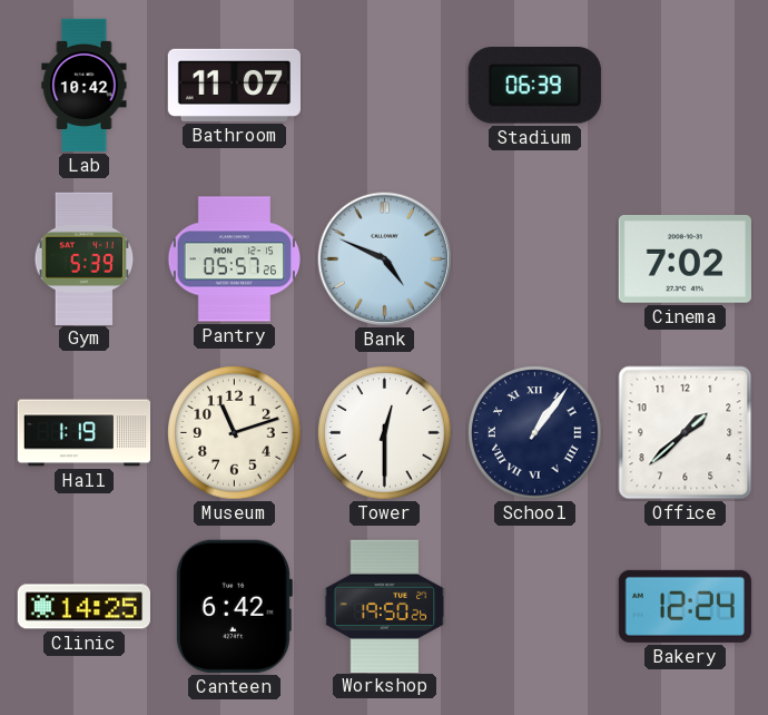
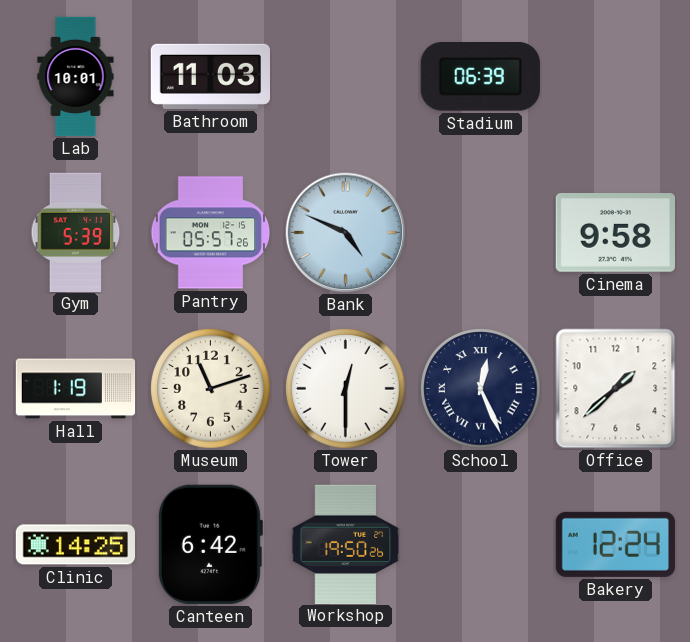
Lab: 10:42 -> 10:01 (76, 77)
Bathroom: 11:07 -> 11:03 (210, 76)
Cinema: 7:02 -> 9:58 (615, 233)
School: 1:06 -> 12:26 (481, 389)
